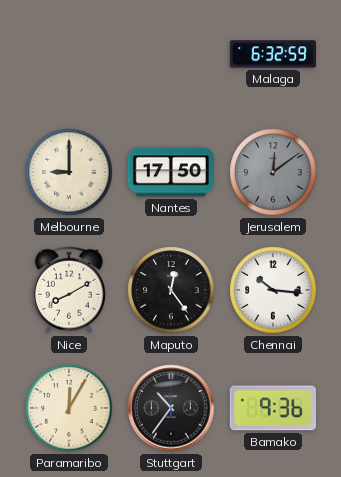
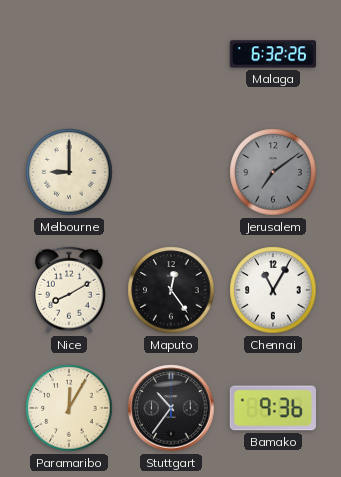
Malaga: 6:32:59 -> 6:32:26 (272, 54)
Nantes: 17:50 -> none (170, 172)
Jerusalem: 12:09 -> 7:09 (273, 172)
Chennai: 10:16 -> 11:05 (273, 290)
